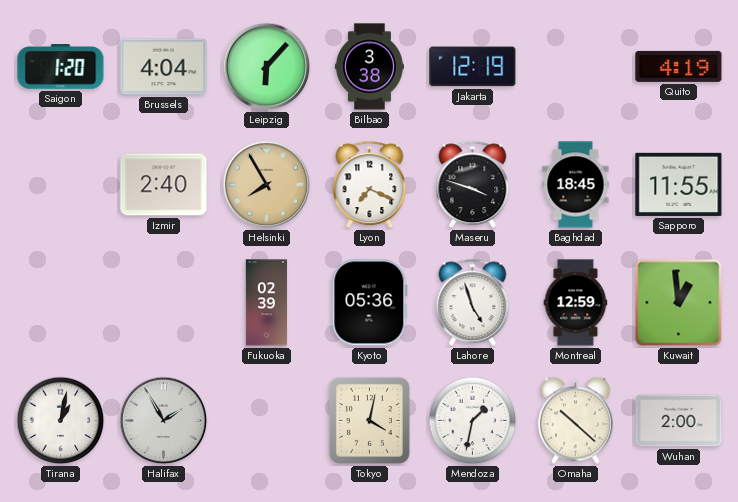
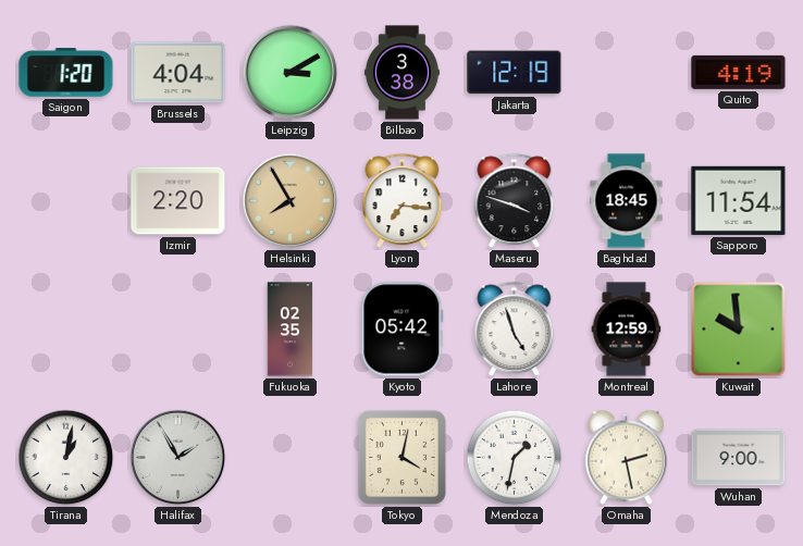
Leipzig: 6:07 -> 3:10 (291, 73)
Izmir: 2:40 -> 2:20 (178, 201)
Lyon: 7:19 -> 7:16 (403, 201)
Sapporo: 11:55 -> 11:54 (739, 200)
Fukuoka: 02:39 -> 02:35 (291, 330)
Kyoto: 05:36 -> 05:42 (403, 330)
Kuwait: 12:59 -> 9:59 (739, 330)
Omaha: 10:22 -> 2:28 (626, 458)
Wuhan: 2:00 -> 9:00 (739, 458)
